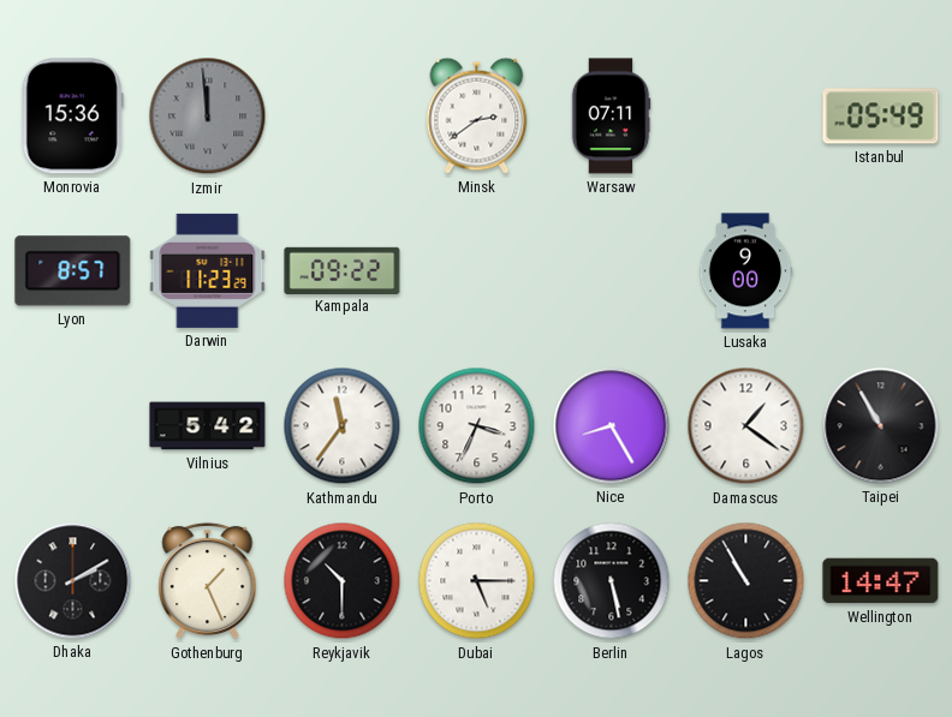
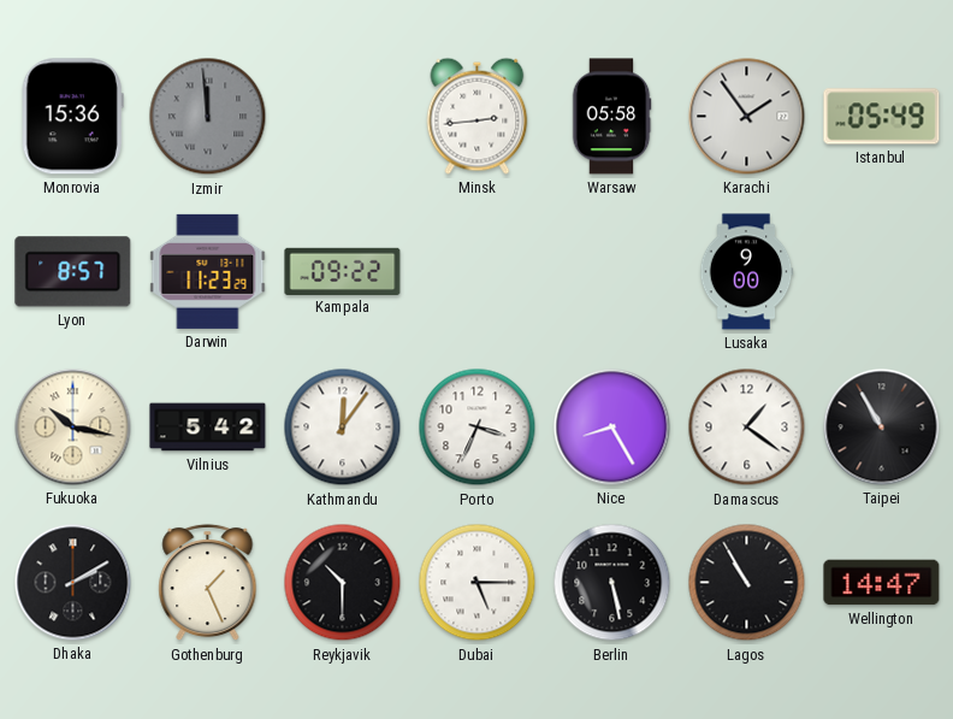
Minsk: 2:39 -> 2:44 (478, 116)
Warsaw: 07:11 -> 05:58 (611, 117)
Karachi: none -> 1:54 (747, 117)
Fukuoka: none -> 10:17 (73, 428)
Kathmandu: 11:36 -> 12:06 (343, 428)
